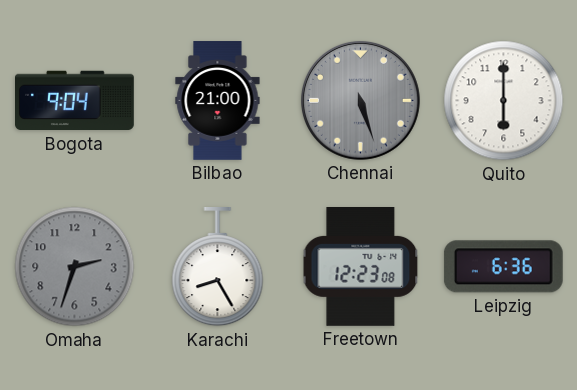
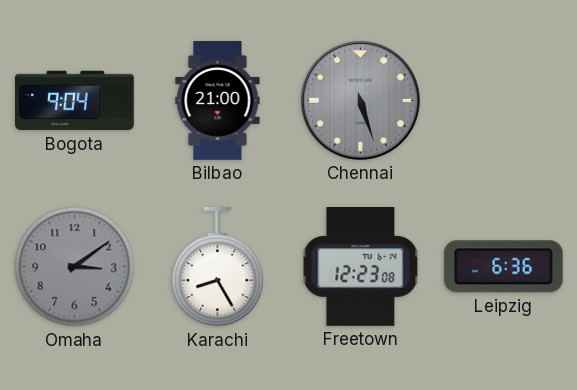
Quito: 6:00 -> none (504, 101)
Omaha: 2:33 -> 3:09 (75, 267)
